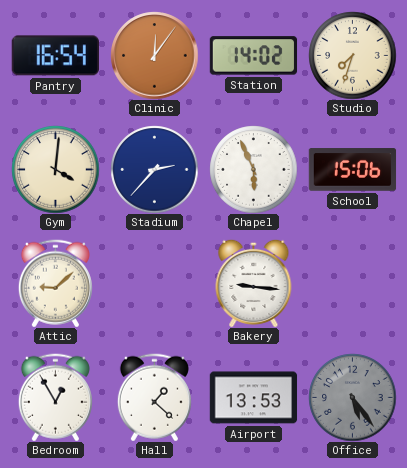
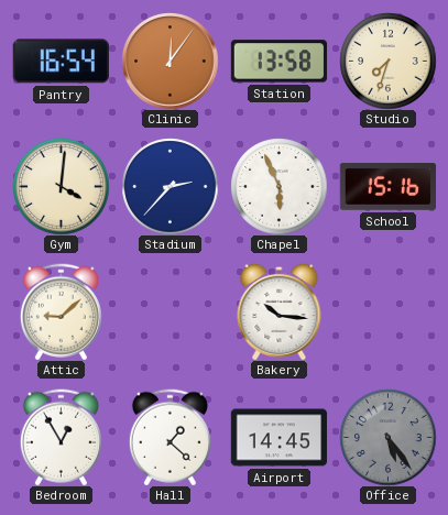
Station: 14:02 -> 13:58 (278, 62)
School: 15:06 -> 15:16 (387, 187)
Bakery: 9:16 -> 10:16 (280, 311)
Airport: 13:53 -> 14:45 (278, 438)
